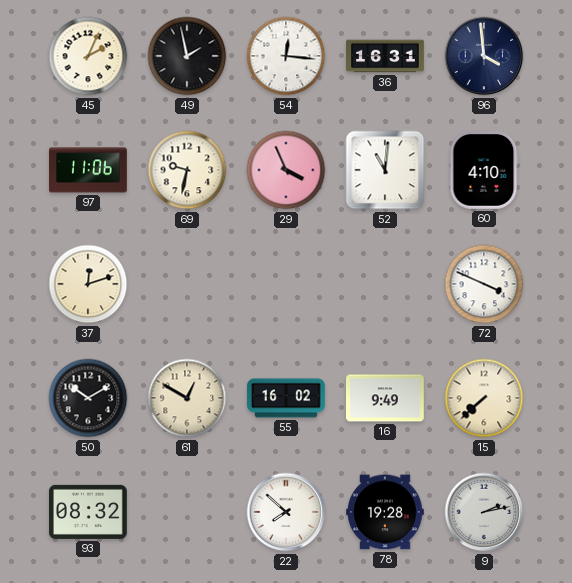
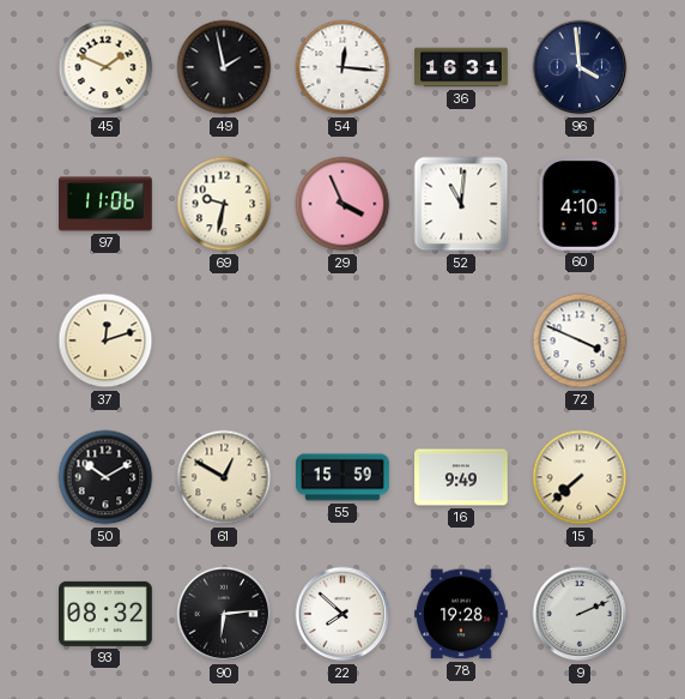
45: 2:04 -> 1:49 (105, 67)
55: 16:02 -> 15:59 (342, 477)
90: none -> 6:14 (224, 614)
9: 2:13 -> 2:11 (580, 614)
